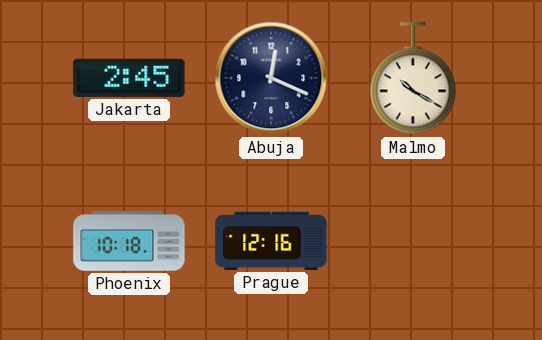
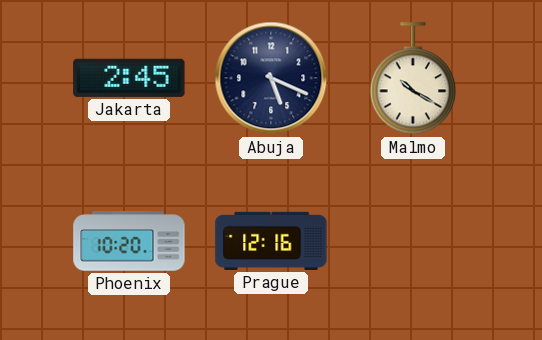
Abuja: 12:19 -> 5:19 (271, 78)
Phoenix: 10:18 -> 10:20 (129, 241)
